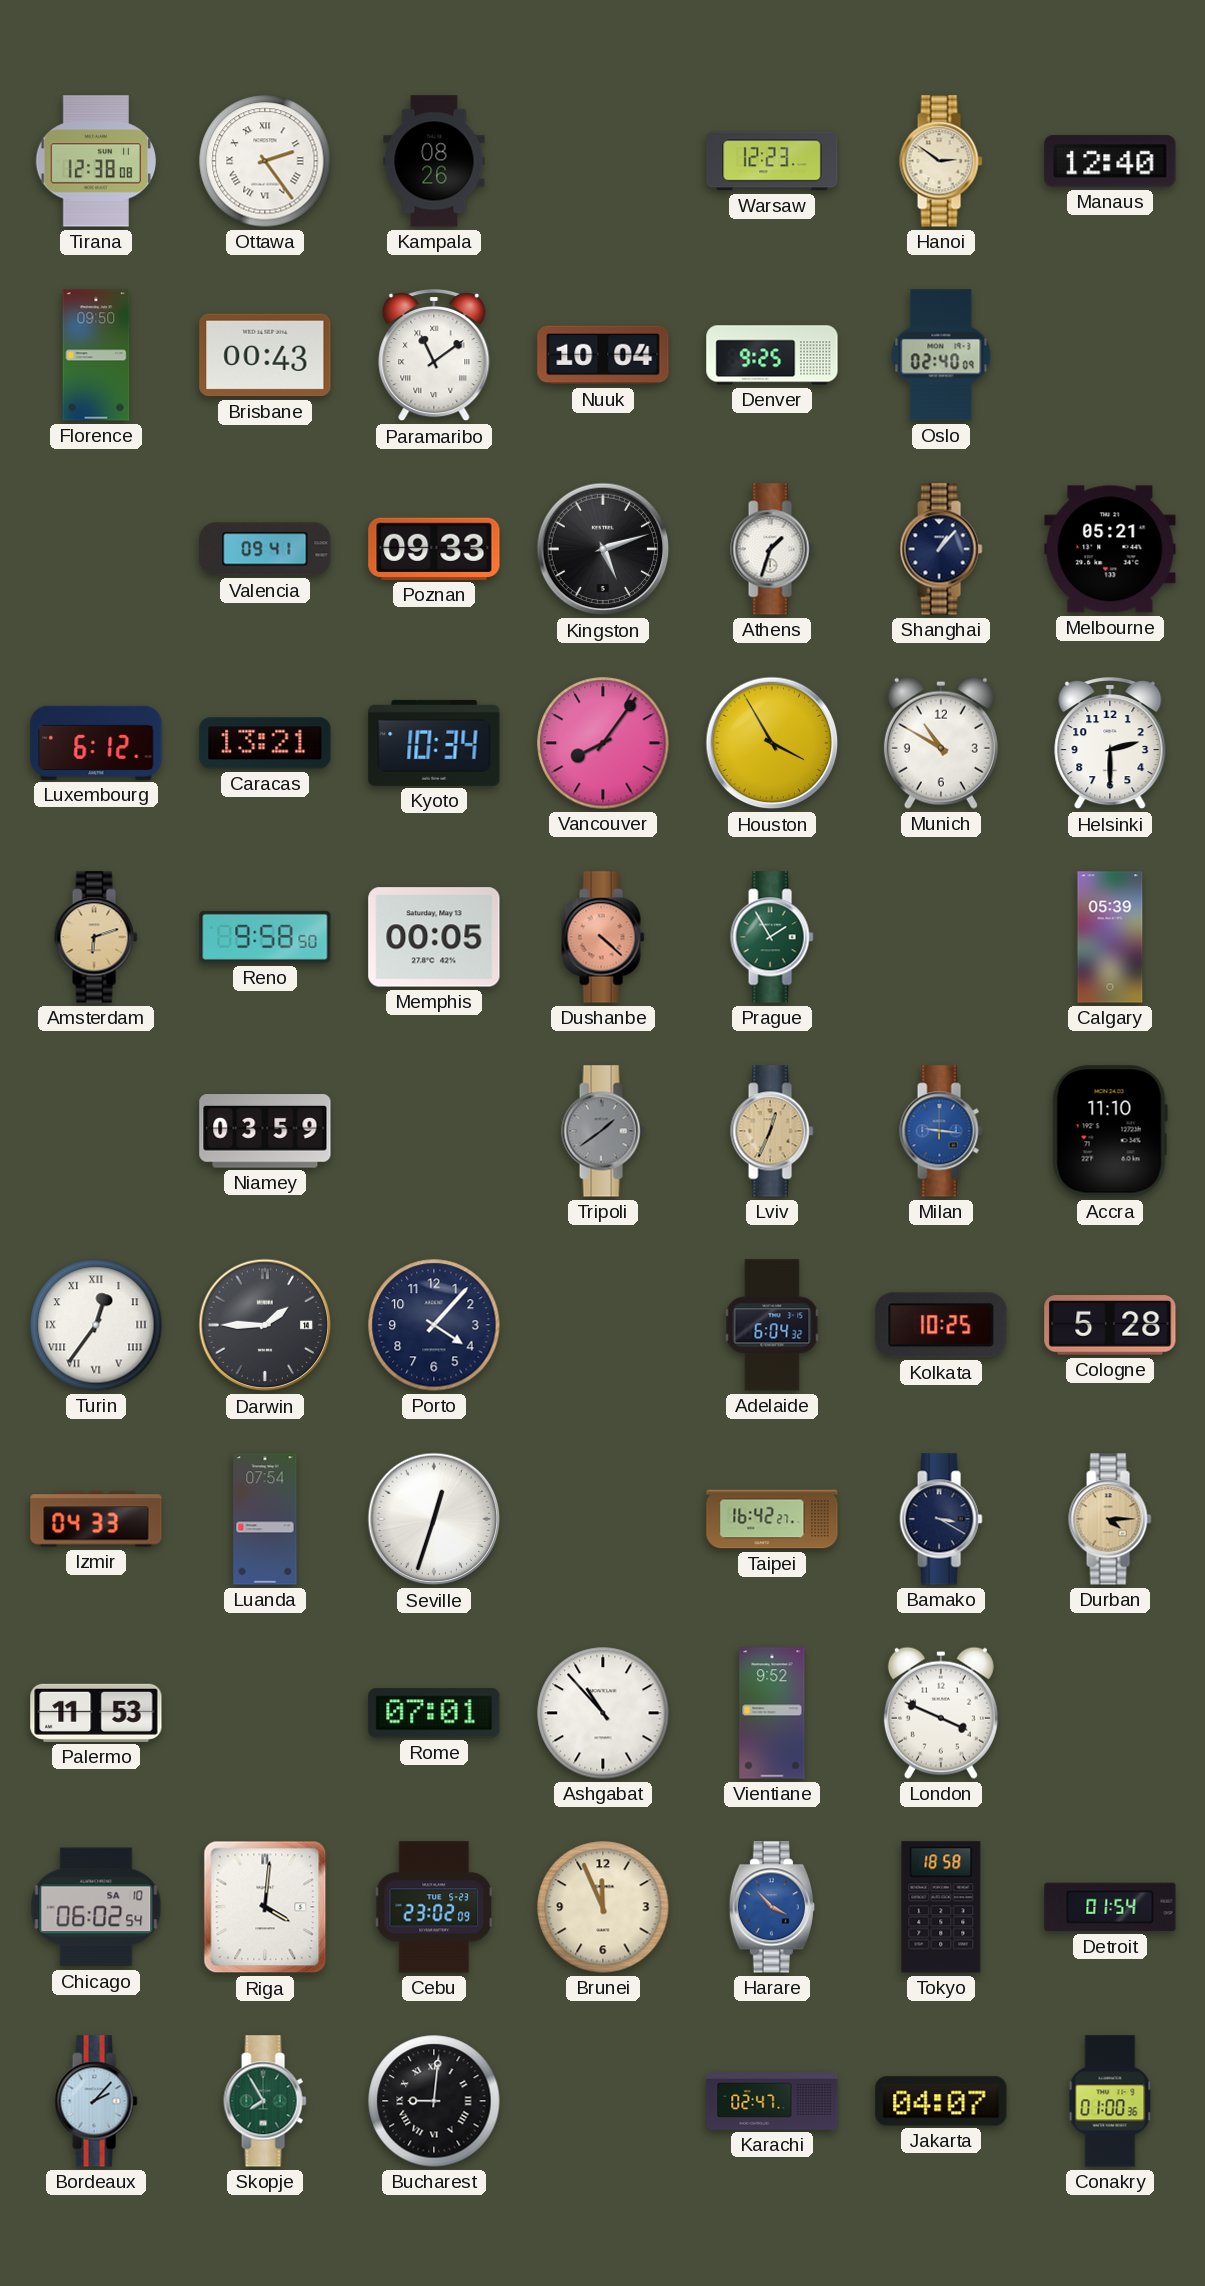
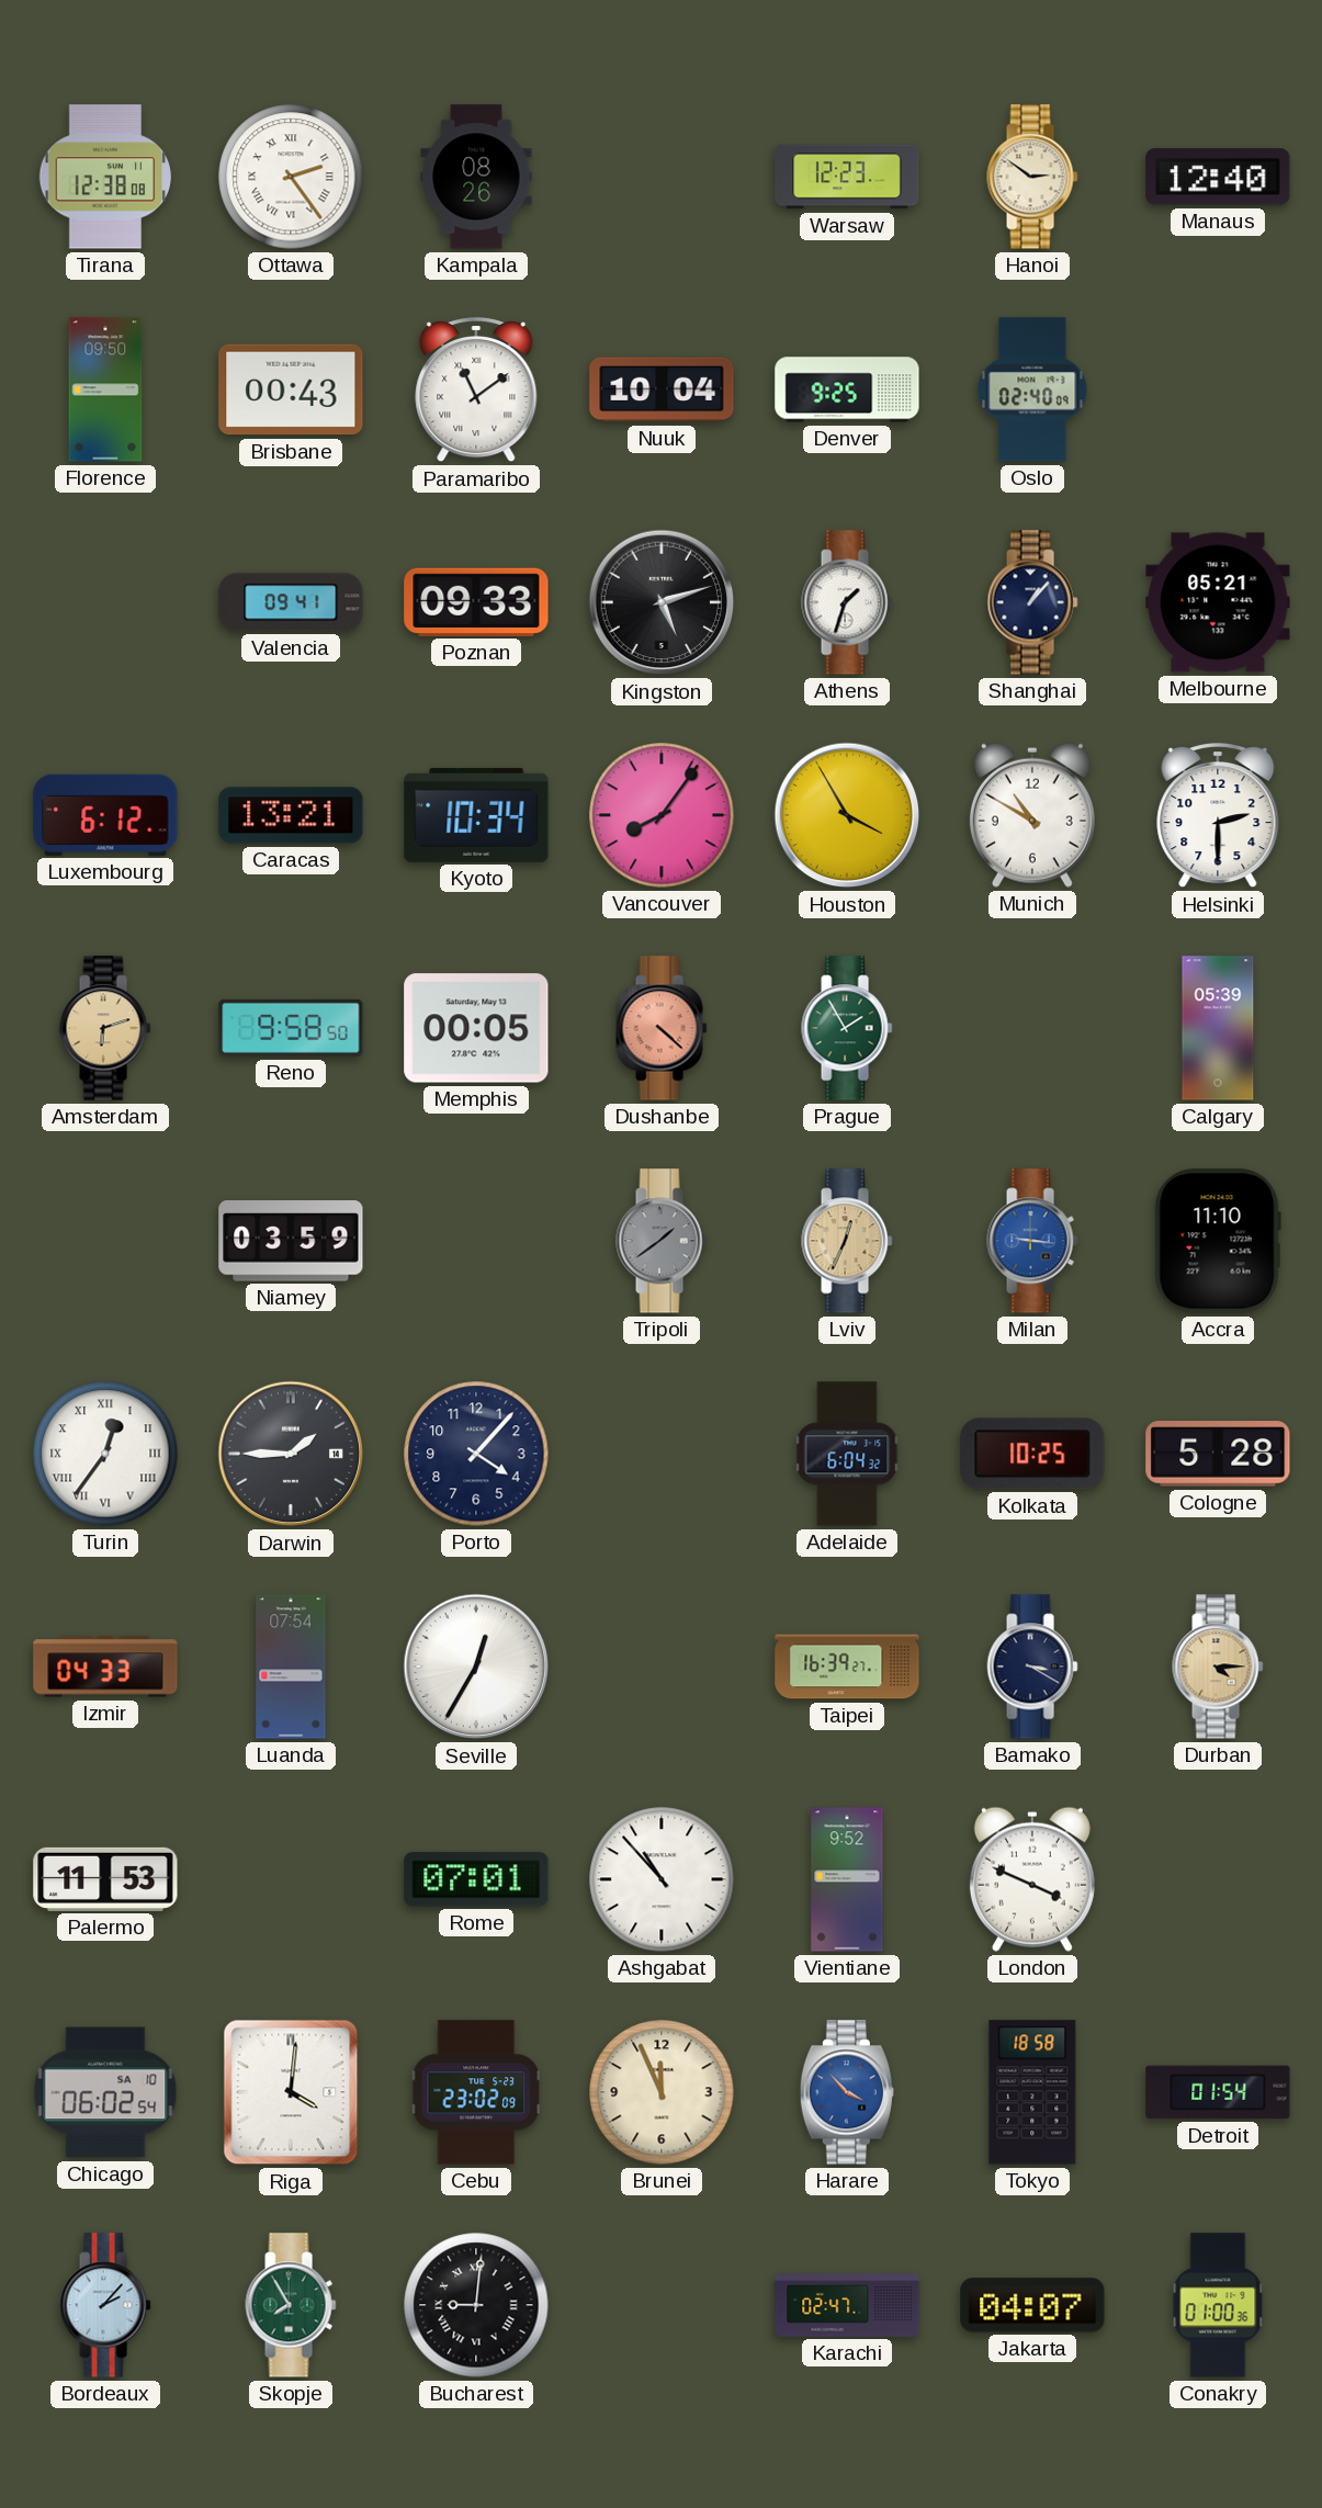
Seville: 12:33 -> 12:35 (476, 1667)
Taipei: 16:42 -> 16:39 (847, 1667)
